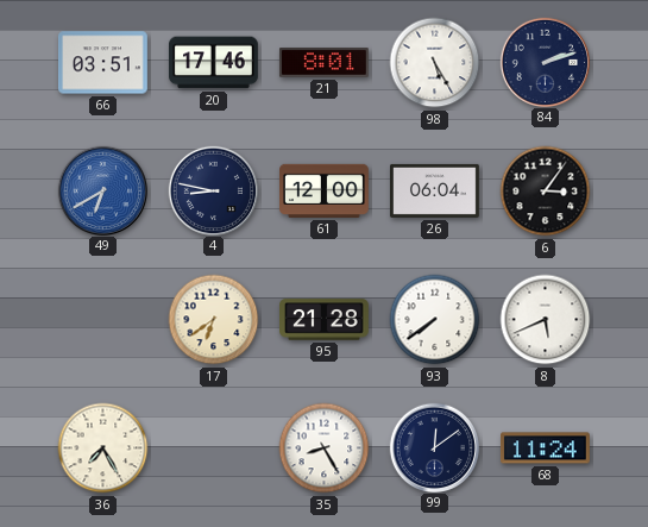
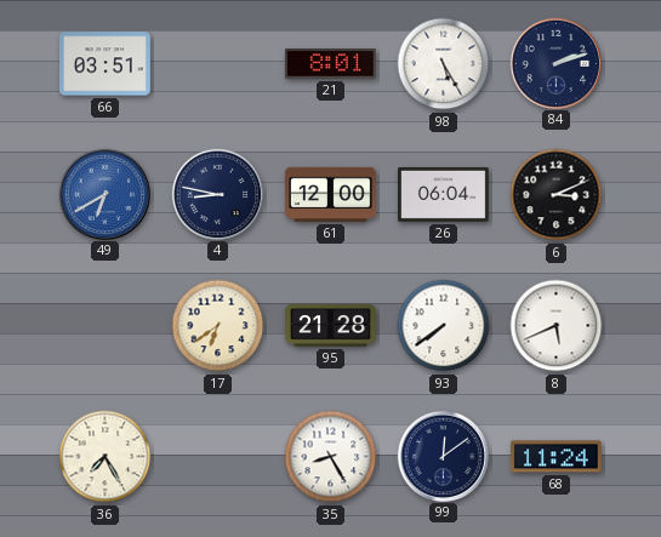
20: 17:46 -> none (214, 63)
6: 3:06 -> 3:11 (557, 195)
